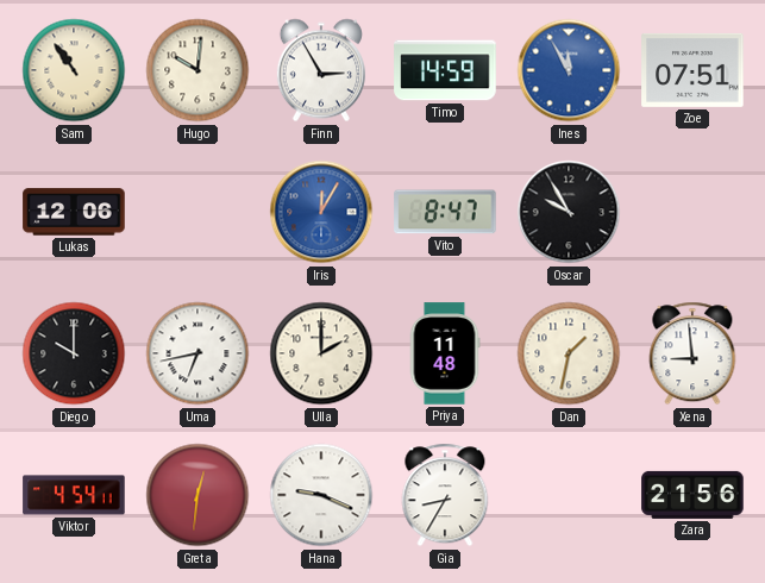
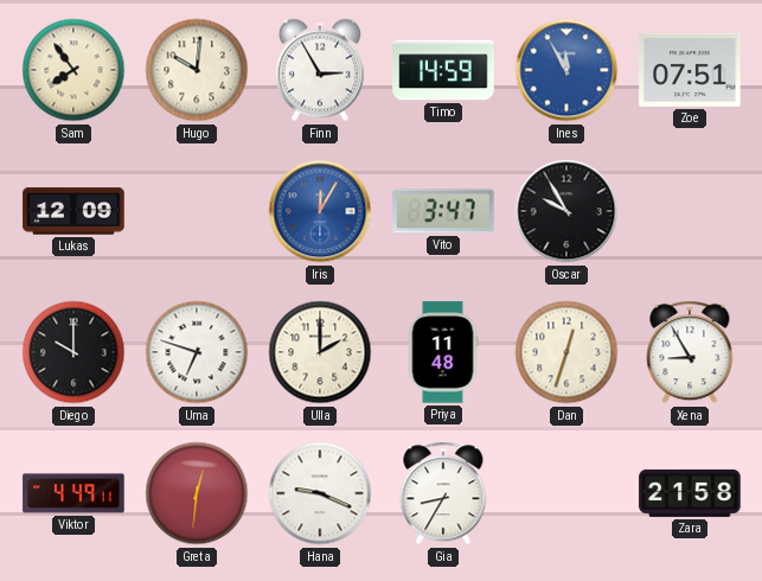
Sam: 10:54 -> 7:54 (73, 70)
Lukas: 12:06 -> 12:09 (73, 211)
Vito: 8:47 -> 3:47 (443, 211)
Uma: 6:43 -> 6:48 (197, 352)
Dan: 1:32 -> 12:33 (566, 352)
Xena: 8:59 -> 8:55 (690, 352)
Viktor: 4:54 -> 4:49 (73, 493)
Zara: 21:56 -> 21:58 (690, 493)
